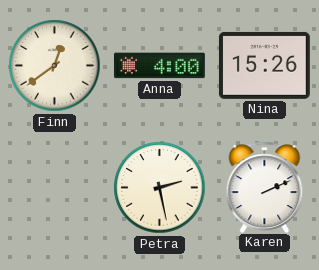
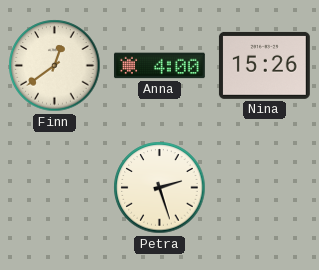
Petra: 2:28 -> 2:27 (160, 188)
Karen: 2:11 -> none (265, 187)
